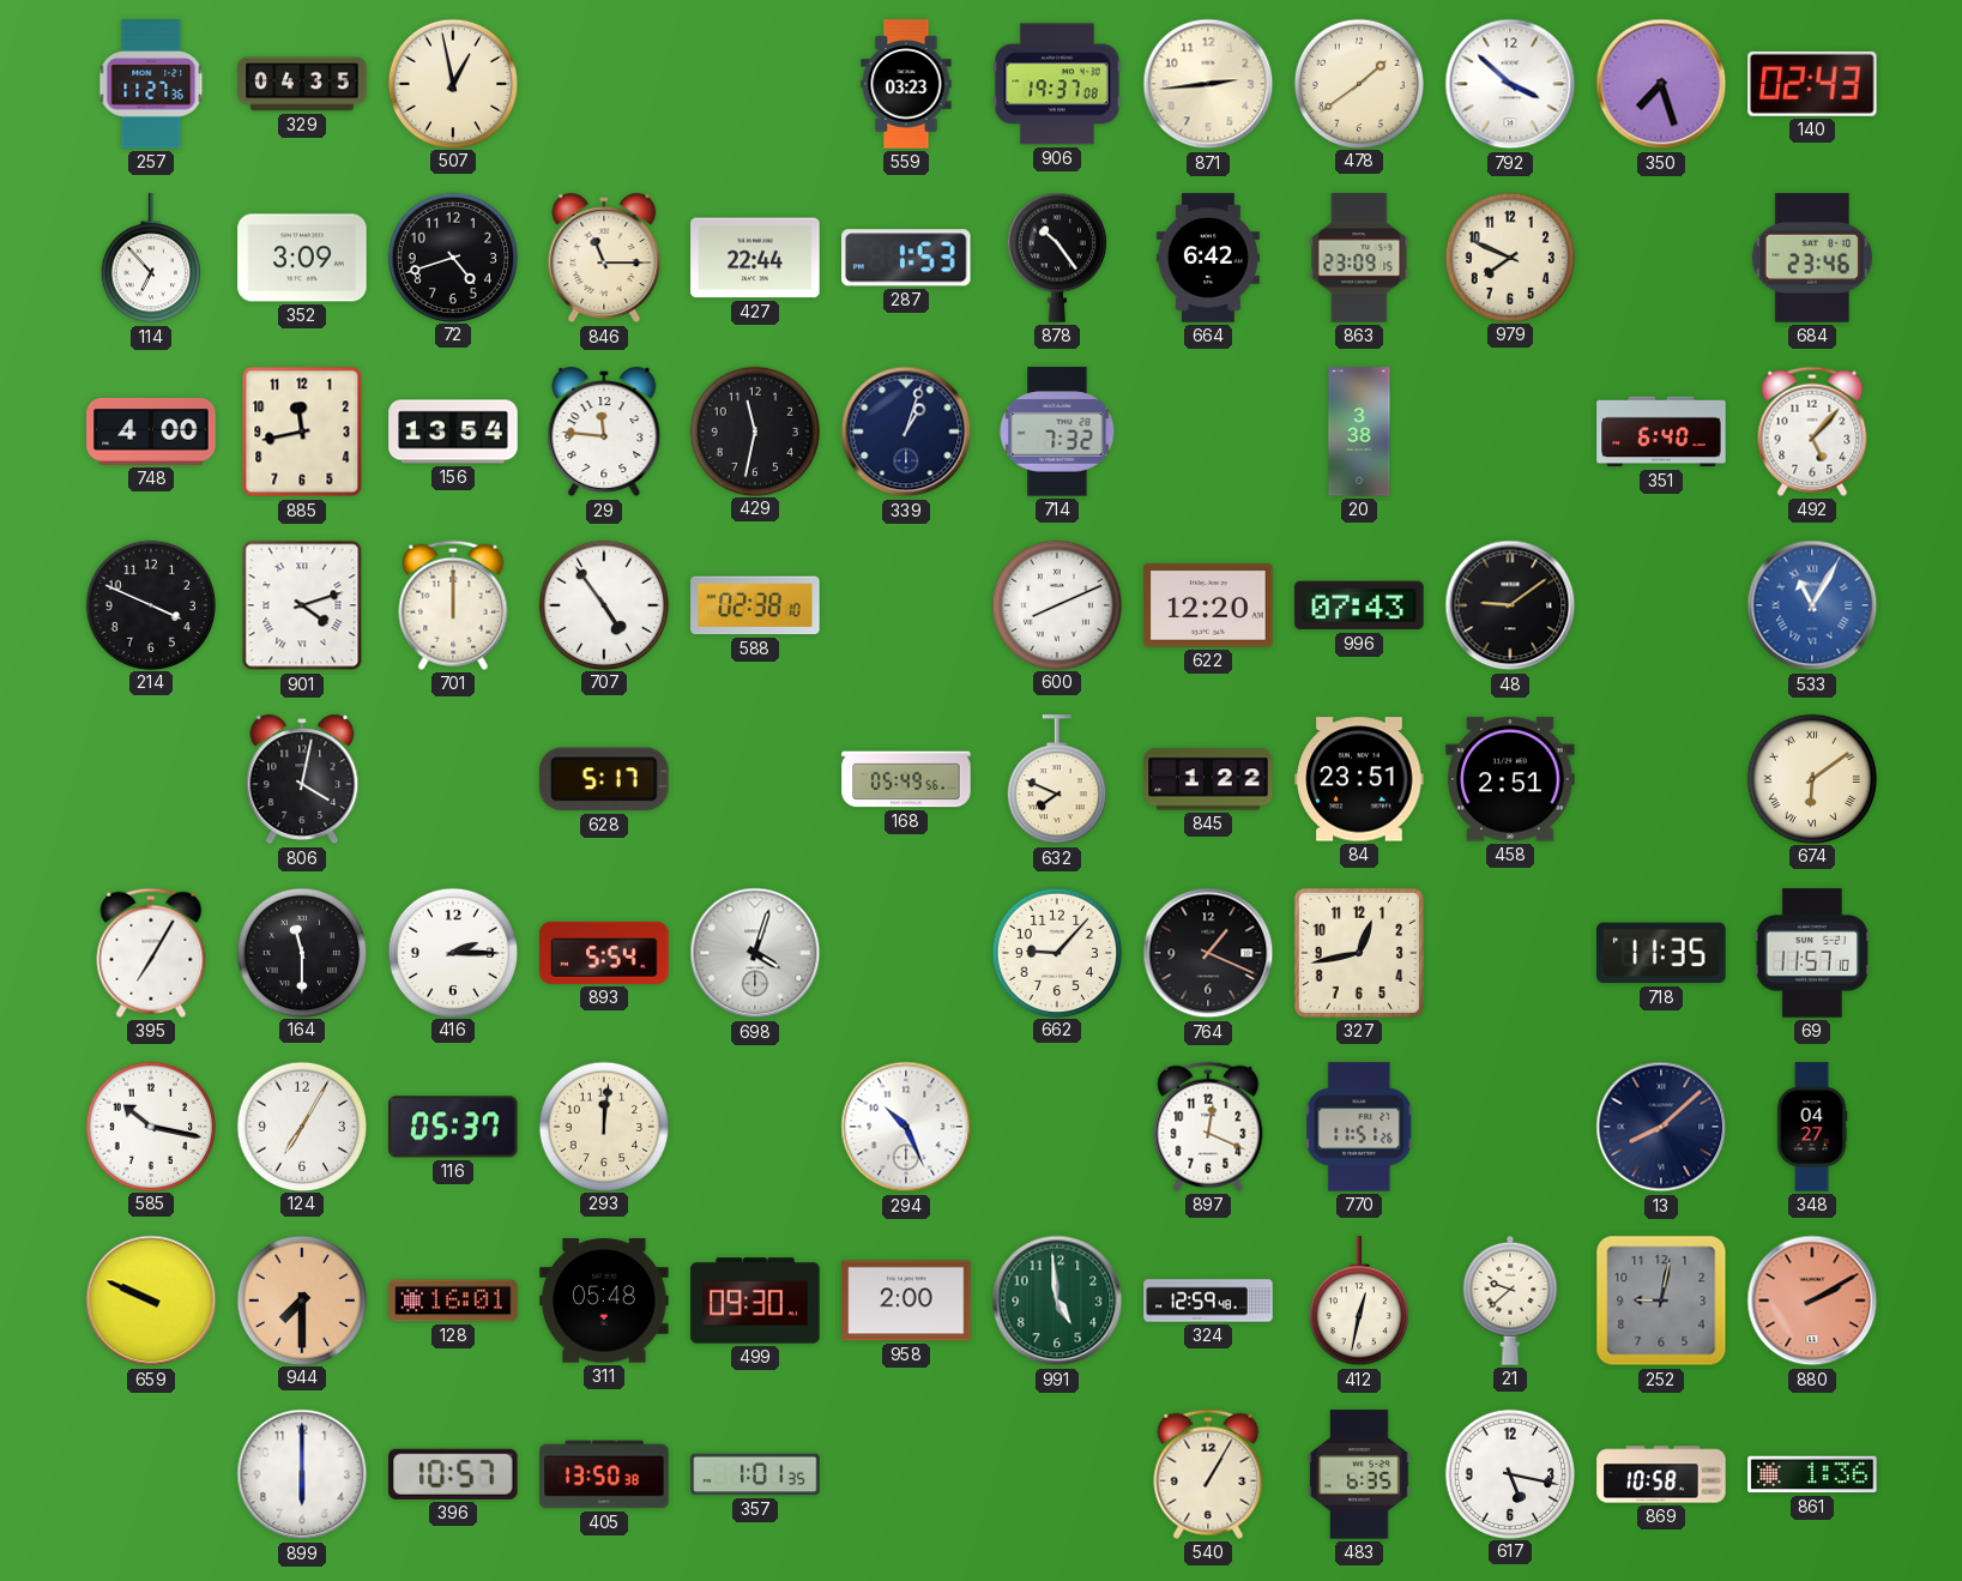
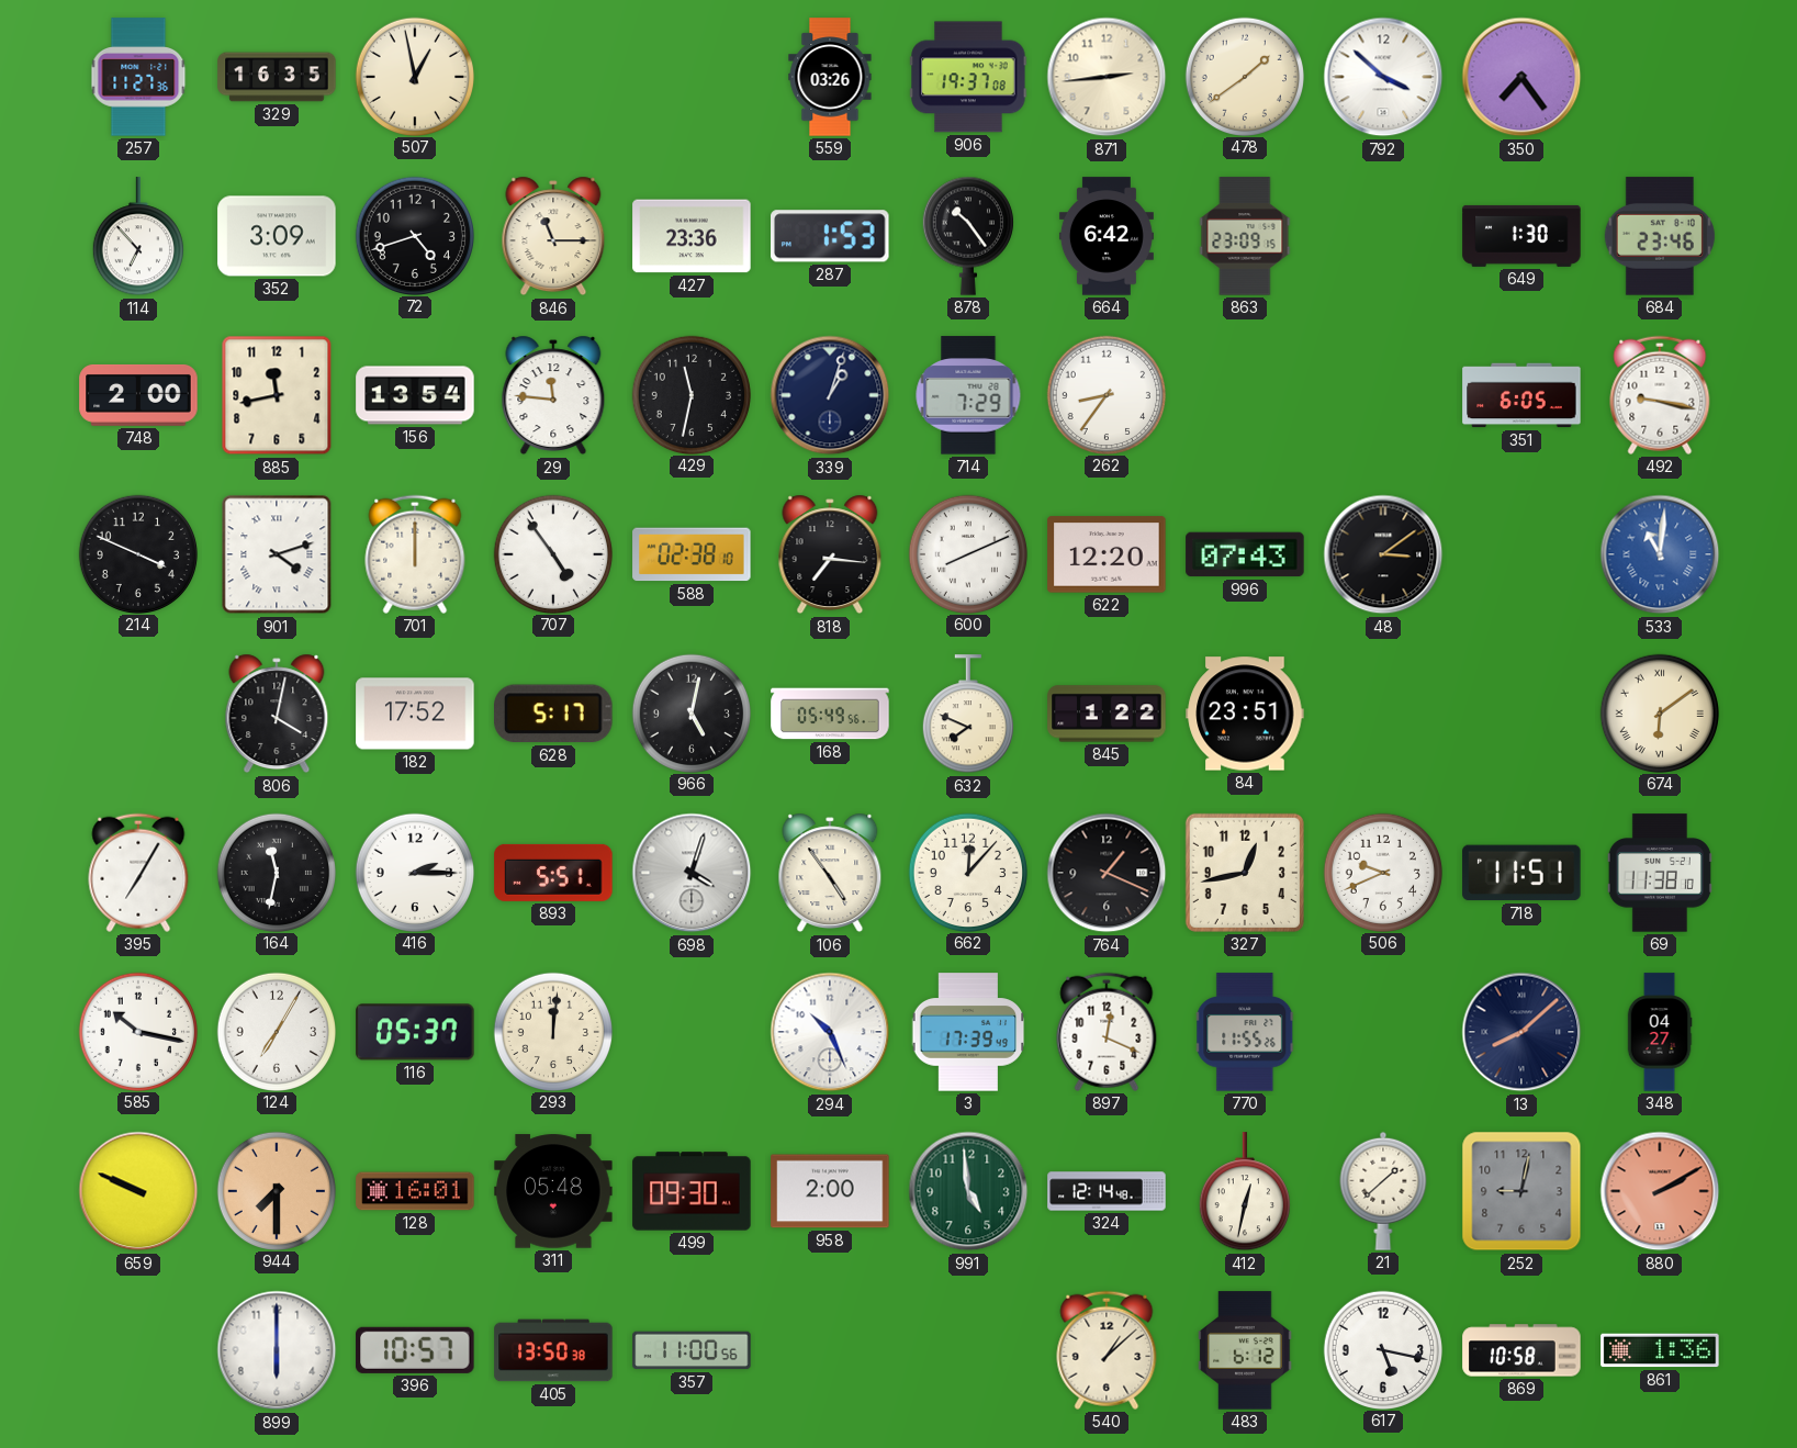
329: 04:35 -> 16:35 (277, 77)
559: 03:23 -> 03:26 (830, 77)
350: 7:27 -> 7:24 (1521, 77)
140: 02:43 -> none (1812, 84)
427: 22:44 -> 23:36 (692, 236)
979: 7:49 -> none (1509, 257)
649: none -> 1:30 (1521, 236)
748: 4:00 -> 2:00 (138, 395)
714: 7:32 -> 7:29 (968, 395)
262: none -> 8:36 (1105, 394)
20: 3:38 -> none (1359, 432)
351: 6:40 -> 6:05 (1521, 395)
492: 5:07 -> 9:17 (1660, 395)
818: none -> 7:16 (830, 554)
48: 9:09 -> 3:09 (1383, 554)
533: 11:05 -> 11:01 (1660, 554)
182: none -> 17:52 (415, 714)
966: none -> 5:02 (690, 712)
458: 2:51 -> none (1510, 779)
164: 11:30 -> 11:32 (276, 872)
893: 5:54 -> 5:51 (553, 873)
106: none -> 4:54 (830, 873)
662: 9:07 -> 12:07 (967, 872)
506: none -> 9:41 (1382, 872)
718: 11:35 -> 11:51 (1521, 873)
69: 11:57 -> 11:38 (1660, 873)
3: none -> 17:39 (968, 1032)
770: 11:51 -> 11:55 (1245, 1032)
324: 12:59 -> 12:14 (1107, 1191)
21: 9:38 -> 1:38 (1383, 1191)
357: 1:01 -> 11:00 (692, 1350)
540: 1:05 -> 1:08 (1107, 1350)
483: 6:35 -> 6:12 (1245, 1350)
